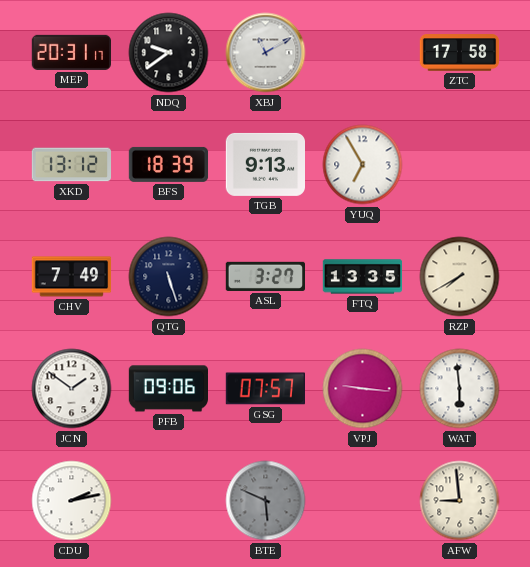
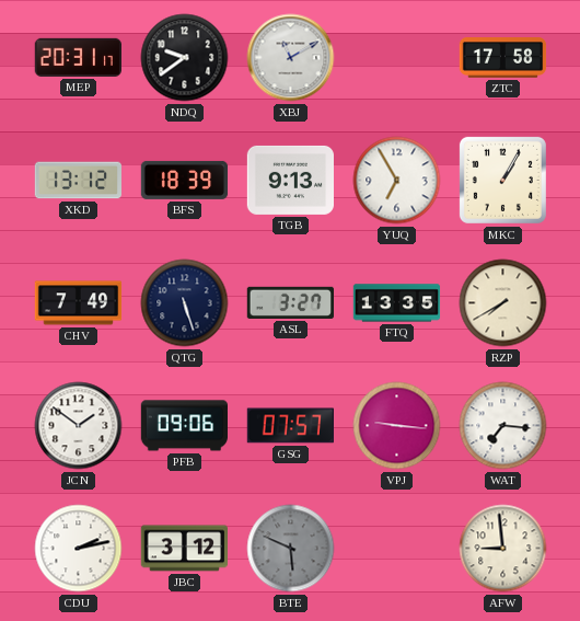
MKC: none -> 1:05 (502, 180)
WAT: 5:59 -> 7:16 (503, 426)
JBC: none -> 3:12 (184, 549)
